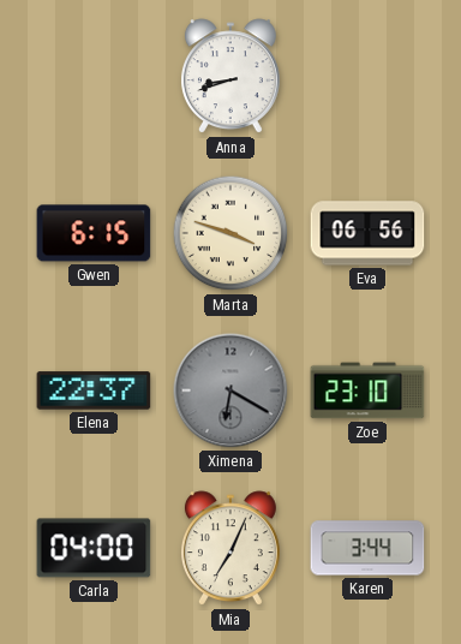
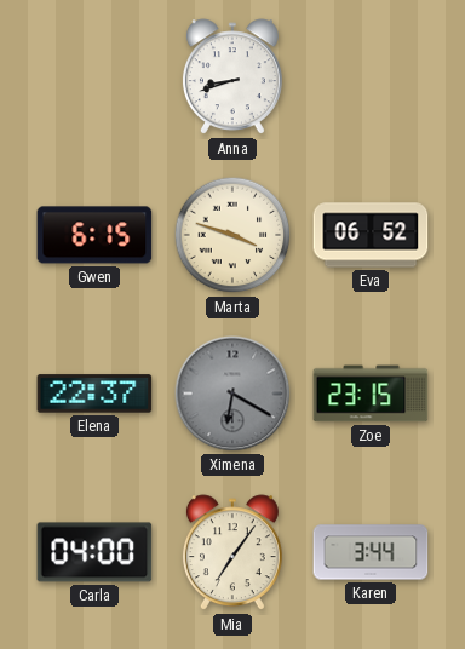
Eva: 06:56 -> 06:52 (371, 235)
Zoe: 23:10 -> 23:15 (371, 394)
Mia: 7:04 -> 7:06 (232, 553)
